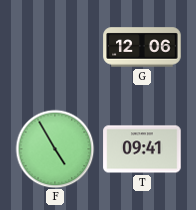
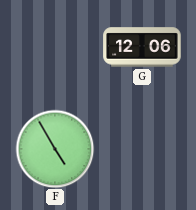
T: 09:41 -> none (142, 149)
